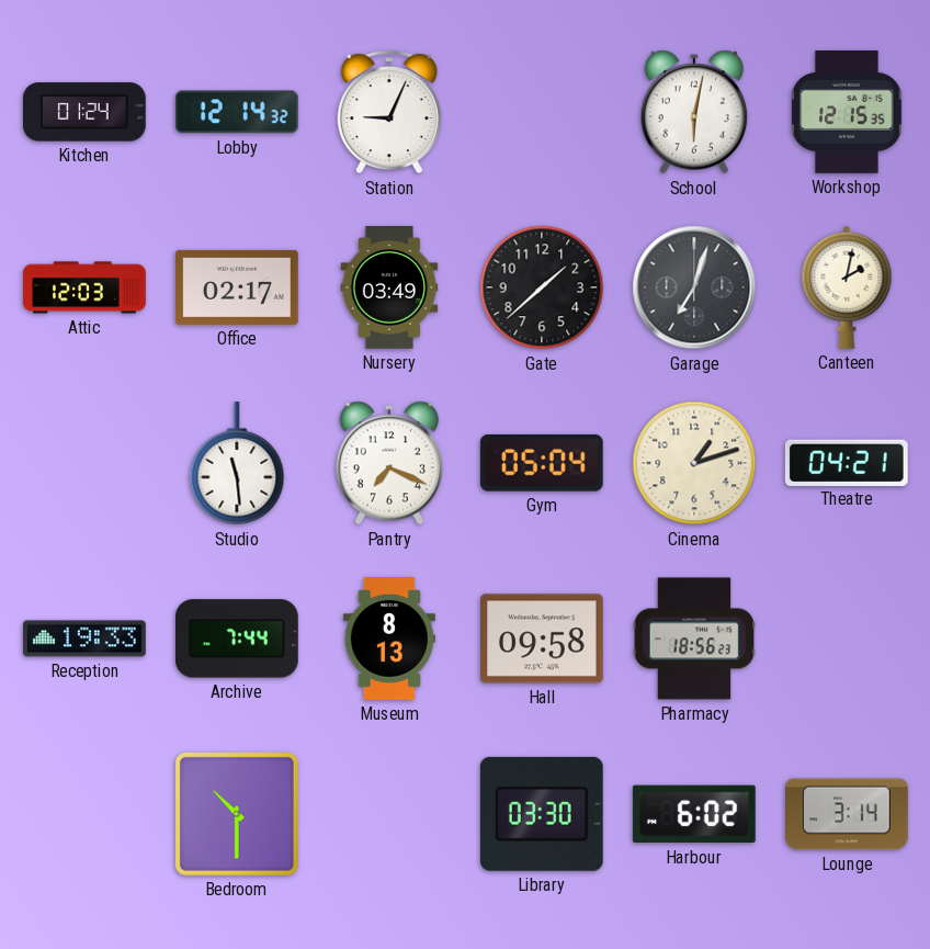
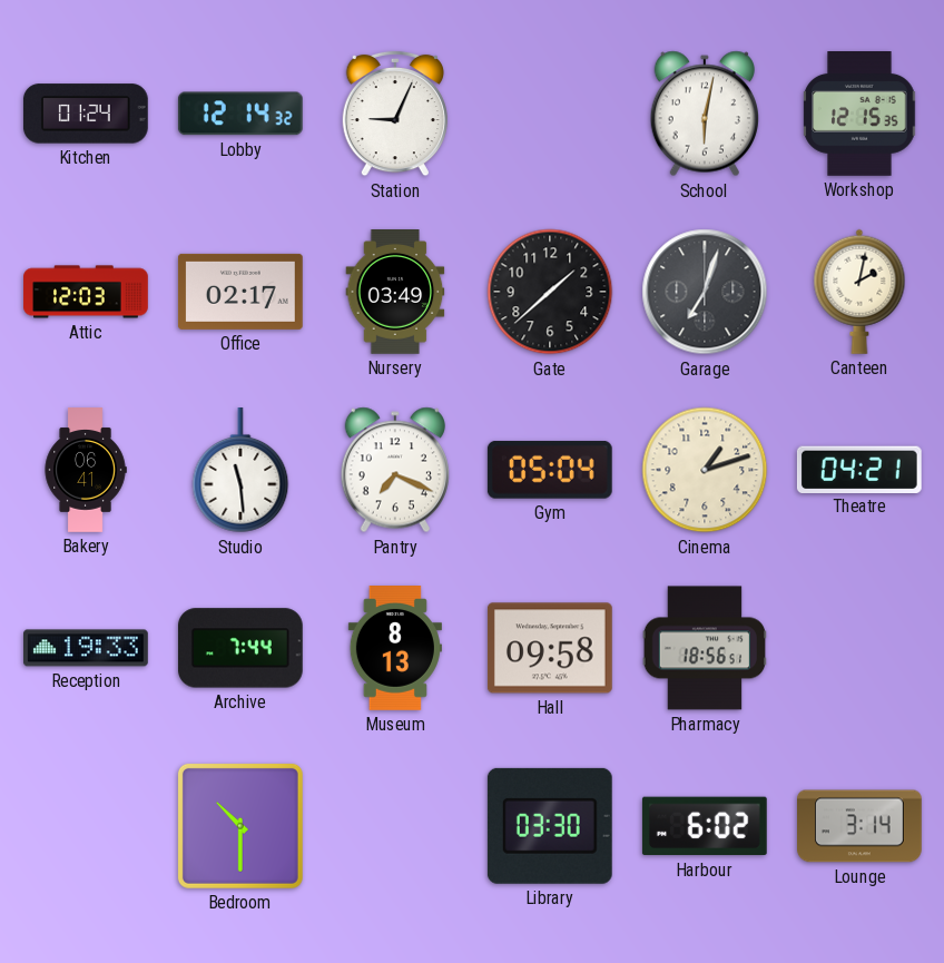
Bakery: none -> 06:41 (86, 470)
Pharmacy: 18:56:23 -> 18:56:51 (704, 648)
